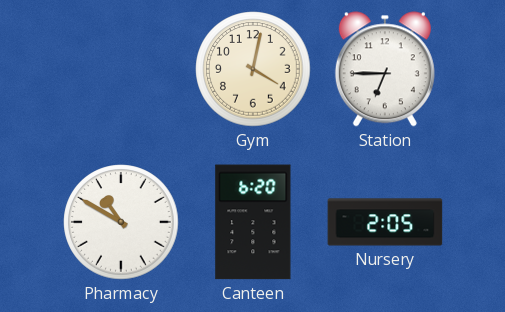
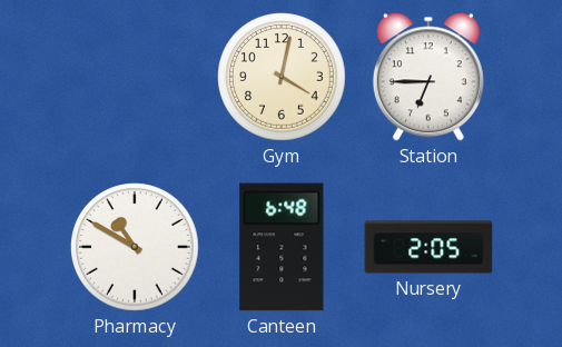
Canteen: 6:20 -> 6:48 (282, 247)
